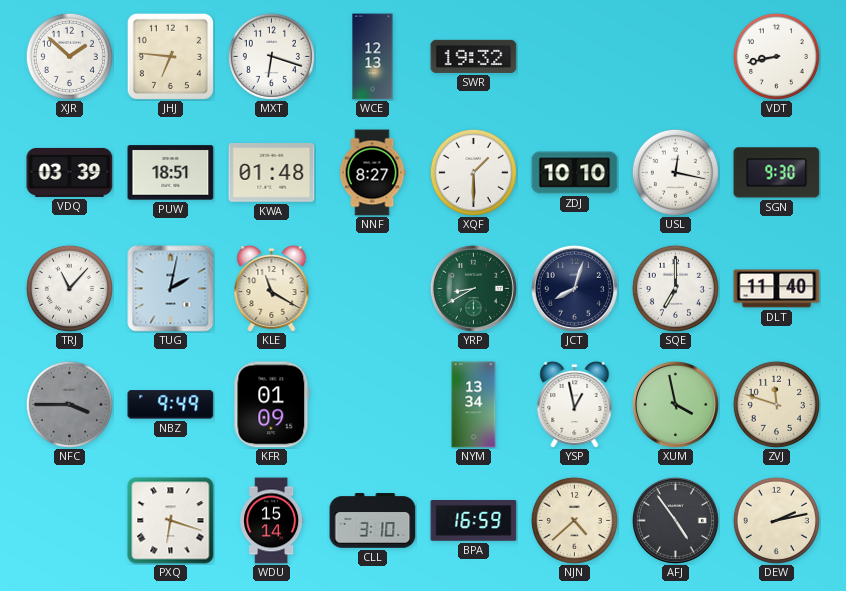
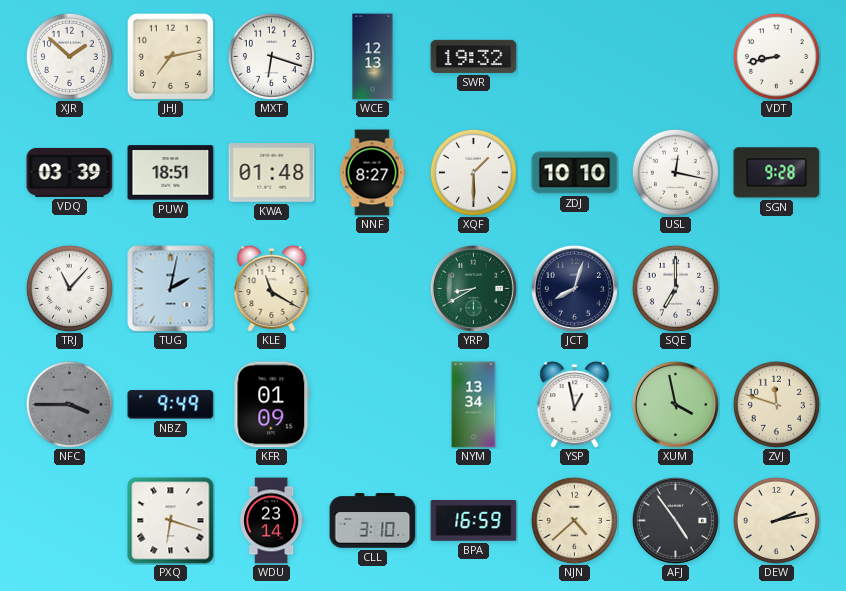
JHJ: 6:46 -> 7:13 (170, 56)
SGN: 9:30 -> 9:28 (777, 173)
DLT: 11:40 -> none (777, 289)
WDU: 15:14 -> 23:14 (272, 521)
